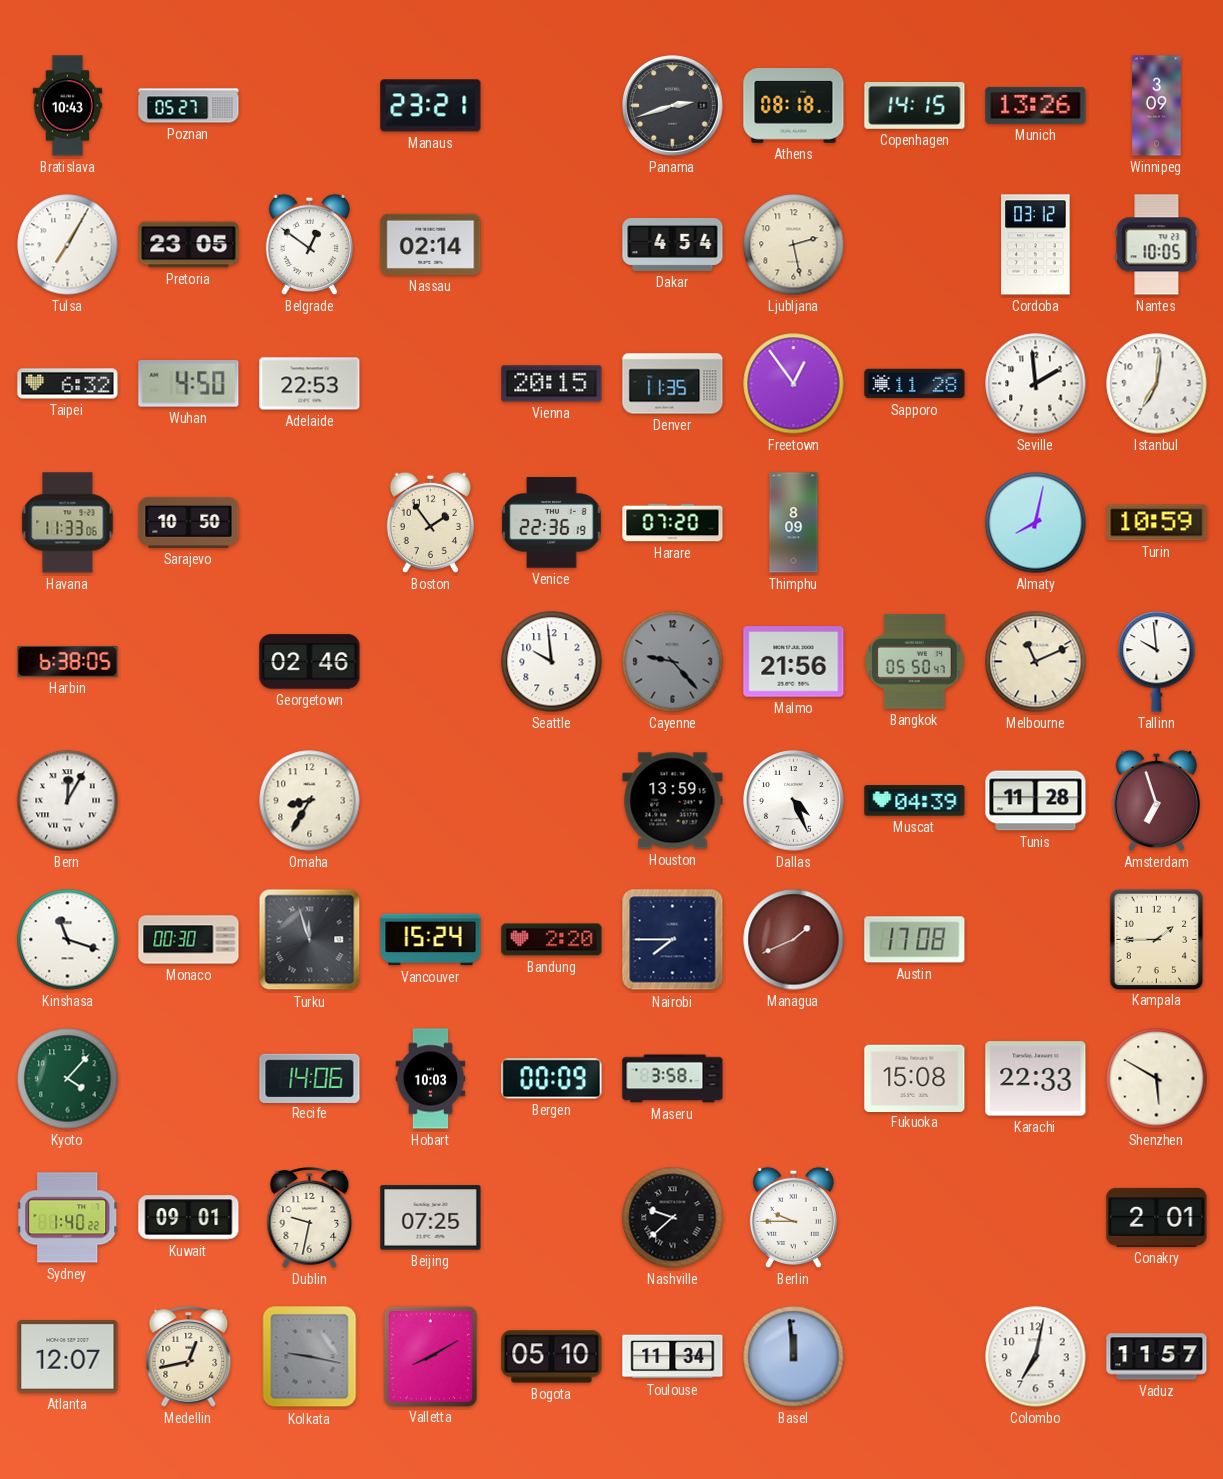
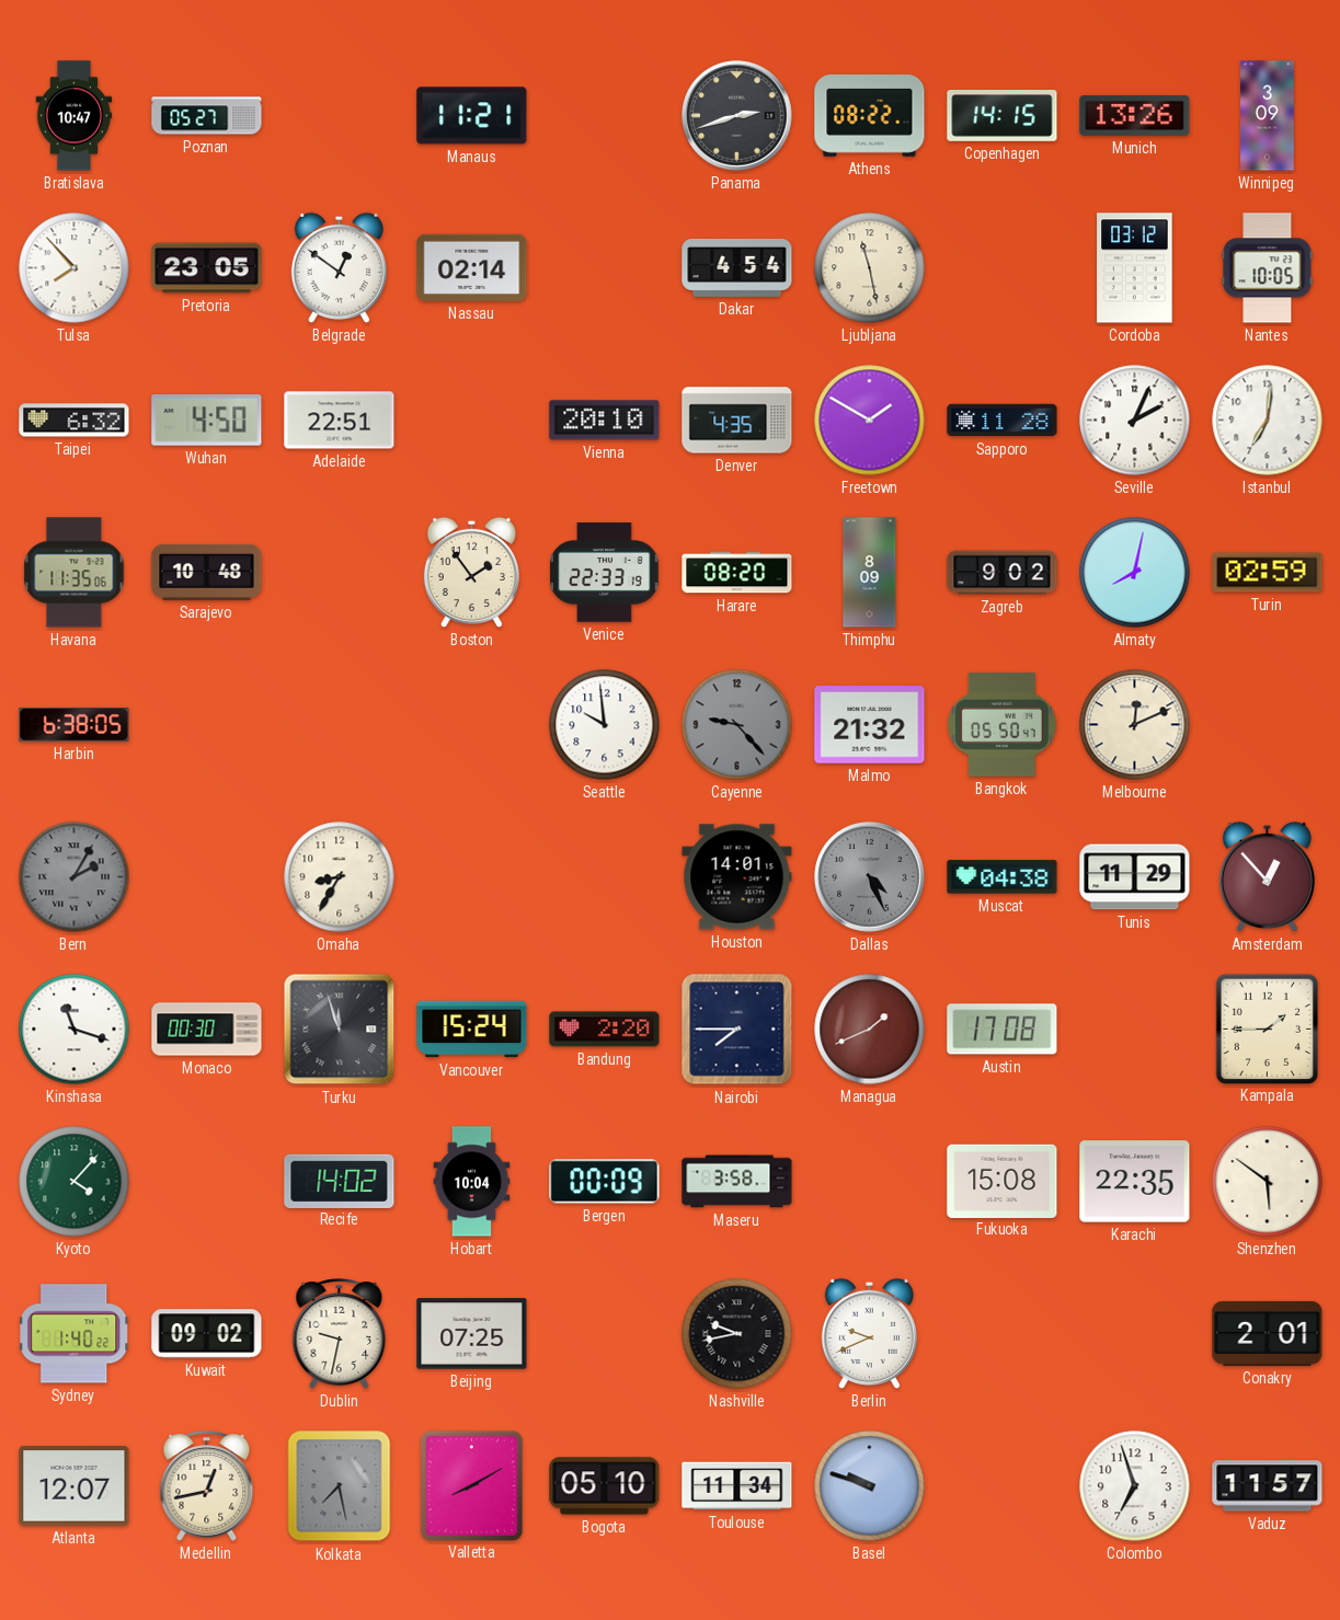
Bratislava: 10:43 -> 10:47 (75, 116)
Manaus: 23:21 -> 11:21 (472, 116)
Athens: 08:18 -> 08:22 (870, 116)
Tulsa: 7:05 -> 7:53 (75, 268)
Ljubljana: 2:28 -> 11:28 (870, 268)
Adelaide: 22:53 -> 22:51 (340, 421)
Vienna: 20:15 -> 20:10 (605, 421)
Denver: 11:35 -> 4:35 (737, 421)
Freetown: 12:54 -> 1:50 (870, 421)
Seville: 1:59 -> 2:04 (1135, 421)
Havana: 11:33 -> 11:35 (75, 573)
Sarajevo: 10:50 -> 10:48 (207, 572)
Venice: 22:36 -> 22:33 (605, 573)
Harare: 07:20 -> 08:20 (737, 573)
Zagreb: none -> 9:02 (1003, 573)
Turin: 10:59 -> 02:59 (1268, 573)
Georgetown: 02:46 -> none (310, 662)
Malmo: 21:56 -> 21:32 (870, 725)
Melbourne: 11:11 -> 12:11 (1135, 725)
Tallinn: 9:59 -> none (1157, 662)
Bern: 12:05 -> 2:05 (75, 877)
Bern dial: white -> grey (75, 877)
Houston: 13:59 -> 14:01 (737, 877)
Dallas dial: white -> grey (870, 877)
Muscat: 04:39 -> 04:38 (1003, 877)
Tunis: 11:28 -> 11:29 (1135, 877)
Amsterdam: 6:57 -> 12:53 (1267, 876)
Recife: 14:06 -> 14:02 (340, 1181)
Hobart: 10:03 -> 10:04 (472, 1182)
Karachi: 22:33 -> 22:35 (1135, 1182)
Shenzhen: 5:50 -> 5:51 (1268, 1182)
Kuwait: 09:01 -> 09:02 (207, 1334)
Nashville: 9:38 -> 9:43 (737, 1334)
Berlin: 9:45 -> 9:41 (869, 1333)
Kolkata: 9:17 -> 7:28 (340, 1486)
Basel: 11:59 -> 9:48 (870, 1486)
Colombo: 7:02 -> 6:57 (1135, 1486)
